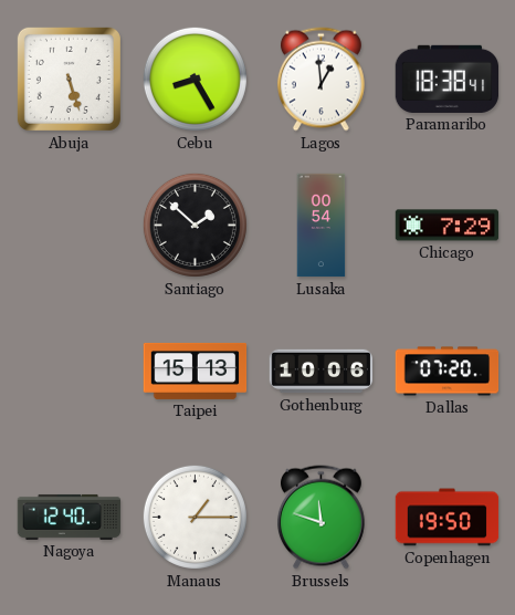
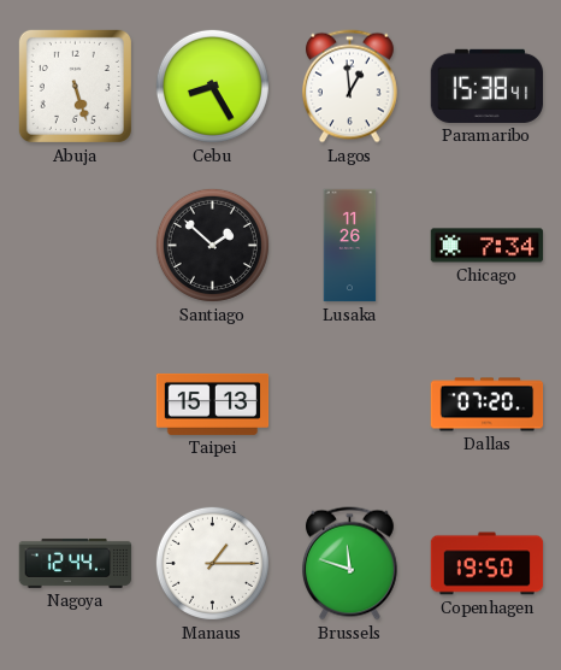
Paramaribo: 18:38 -> 15:38 (488, 86)
Lusaka: 00:54 -> 11:26 (350, 246)
Chicago: 7:29 -> 7:34 (488, 246)
Gothenburg: 10:06 -> none (322, 372)
Nagoya: 12:40 -> 12:44 (76, 563)
